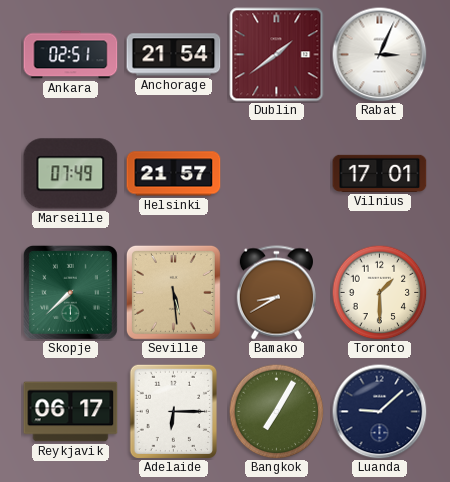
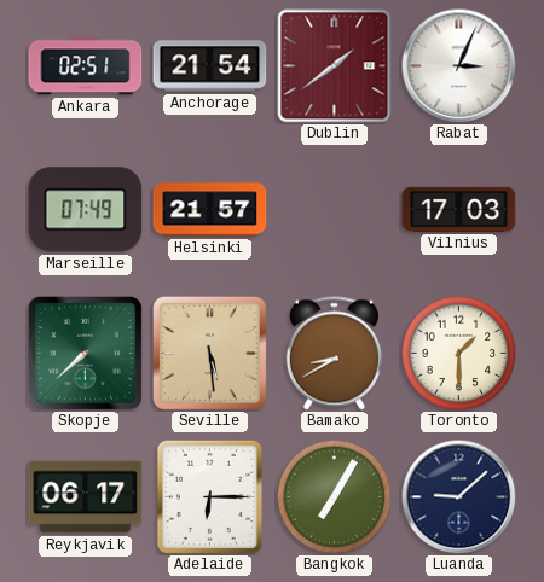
Vilnius: 17:01 -> 17:03 (459, 209)
